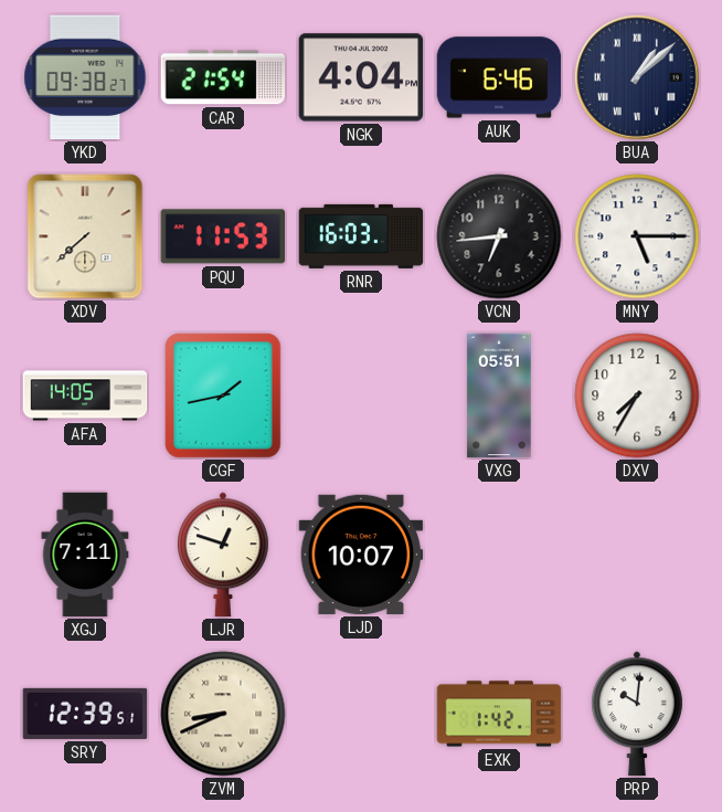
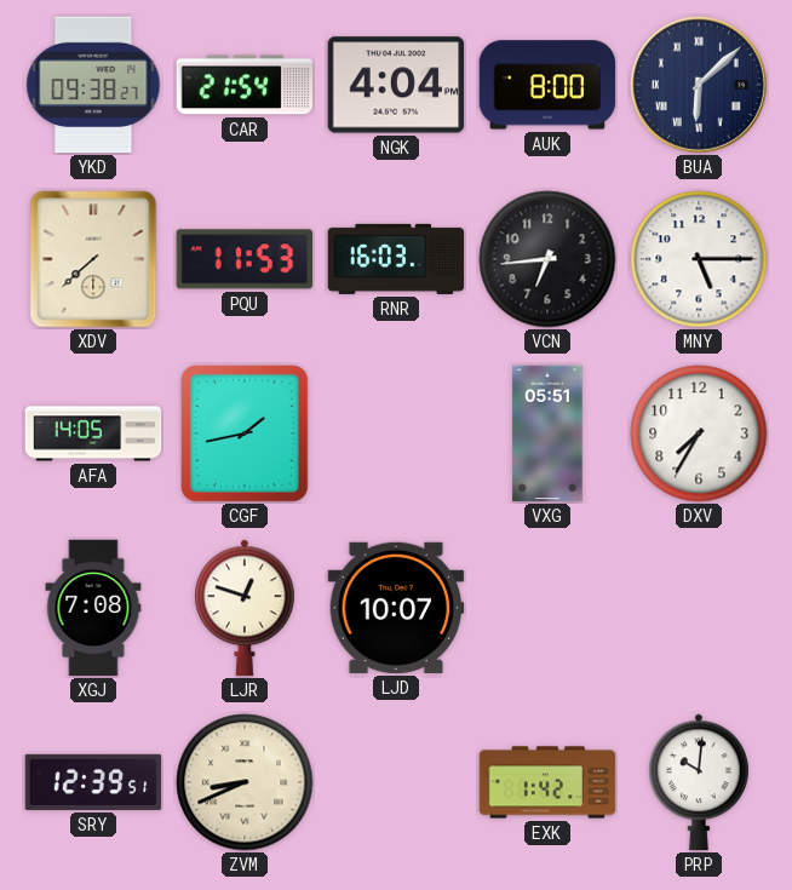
AUK: 6:46 -> 8:00 (547, 85)
BUA: 1:08 -> 6:08 (699, 85)
XGJ: 7:11 -> 7:08 (93, 608)
